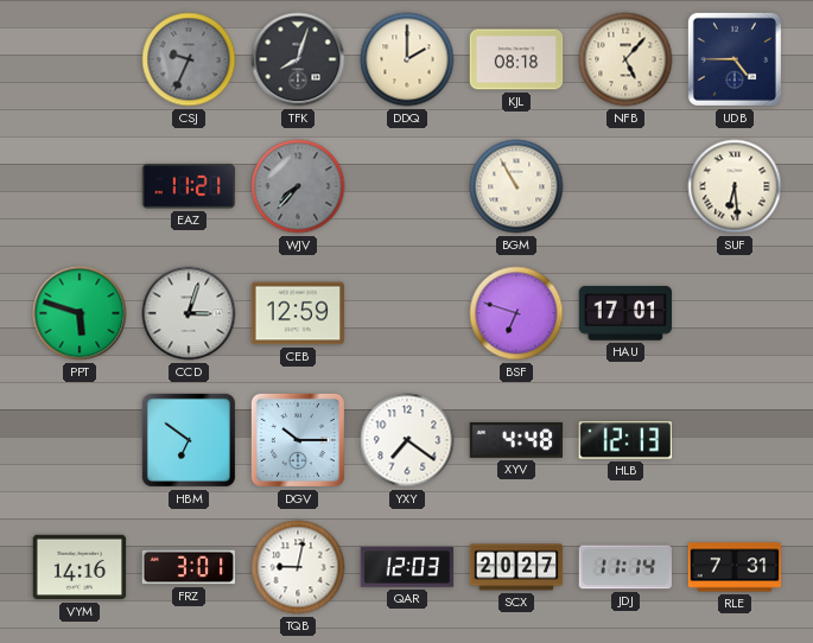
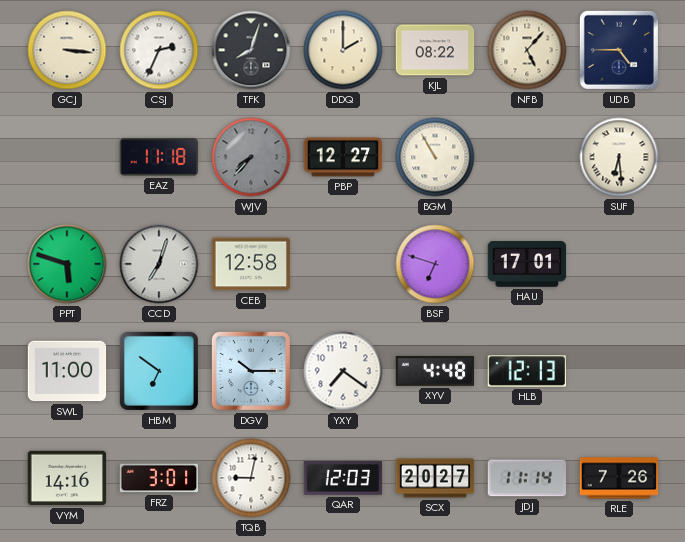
GCJ: none -> 3:16 (67, 50)
CSJ: 9:34 -> 2:34 (159, 50)
CSJ dial: grey -> white (159, 50)
KJL: 08:18 -> 08:22 (435, 50)
EAZ: 11:21 -> 11:18 (159, 157)
PBP: none -> 12:27 (343, 157)
CCD: 3:03 -> 7:03 (159, 264)
CEB: 12:59 -> 12:58 (251, 264)
SWL: none -> 11:00 (67, 371)
RLE: 7:31 -> 7:26 (619, 478)
